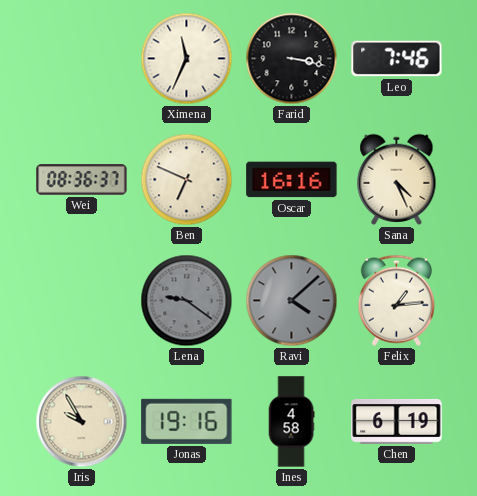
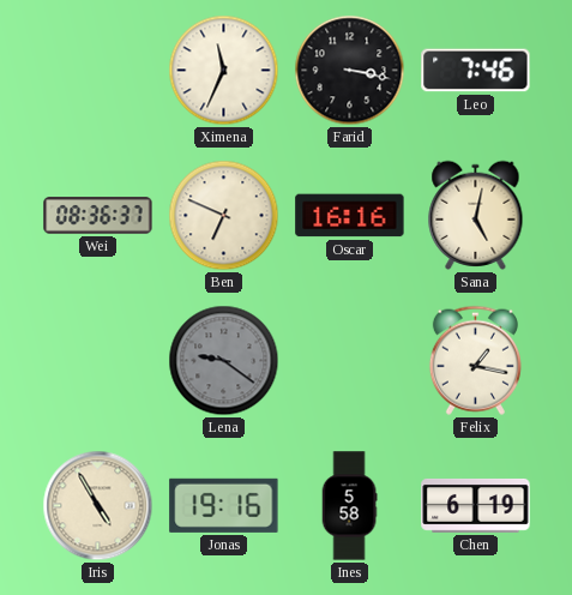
Sana: 4:26 -> 5:02 (476, 215)
Ravi: 4:08 -> none (292, 301)
Felix: 1:14 -> 1:17 (475, 360)
Iris: 9:55 -> 4:55 (98, 506)
Ines: 4:58 -> 5:58 (349, 506)
